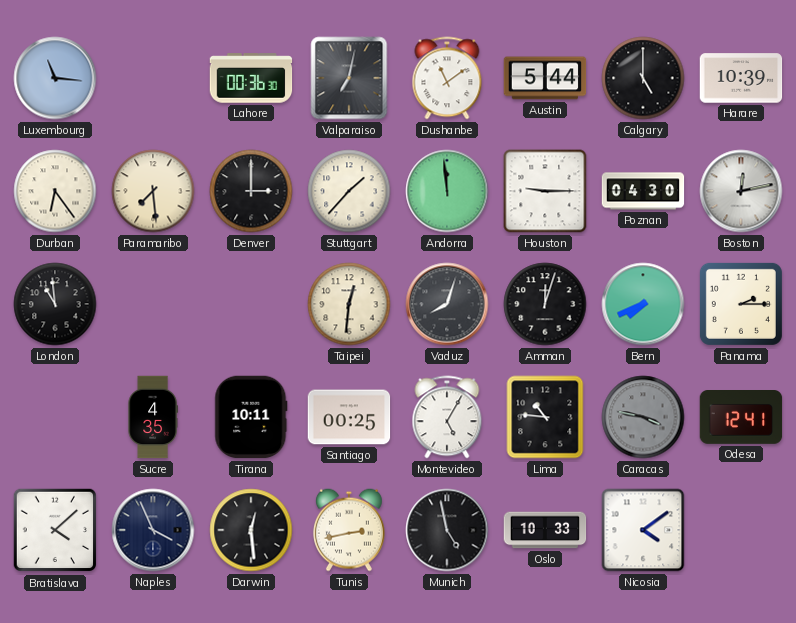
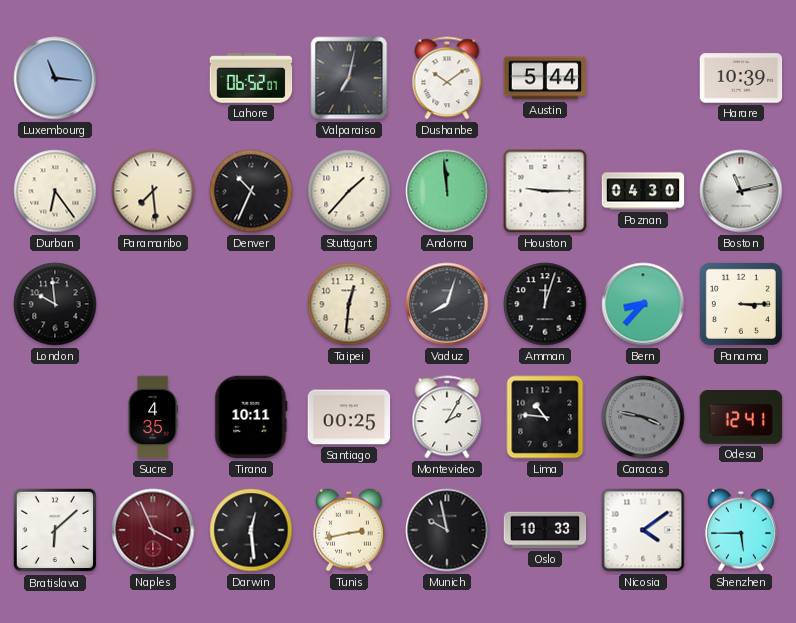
Lahore: 00:36 -> 06:52 (251, 78)
Dushanbe: 11:09 -> 10:09 (447, 78)
Calgary: 5:00 -> none (643, 78)
Denver: 3:00 -> 10:34 (251, 191)
Boston: 12:13 -> 11:13 (741, 191)
London: 10:59 -> 9:59 (55, 304)
Bern: 7:41 -> 8:37 (643, 304)
Panama: 2:15 -> 3:15 (741, 304)
Montevideo: 5:05 -> 2:05 (447, 417)
Bratislava: 4:08 -> 6:08 (55, 530)
Naples dial: navy -> burgundy (153, 530)
Munich: 4:58 -> 9:58 (447, 530)
Shenzhen: none -> 5:45 (741, 530)
